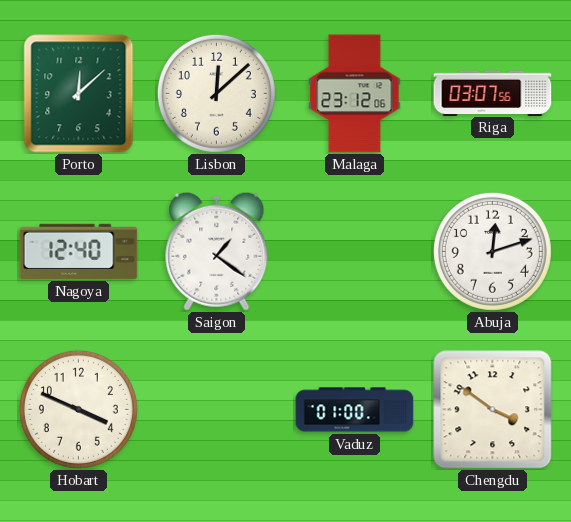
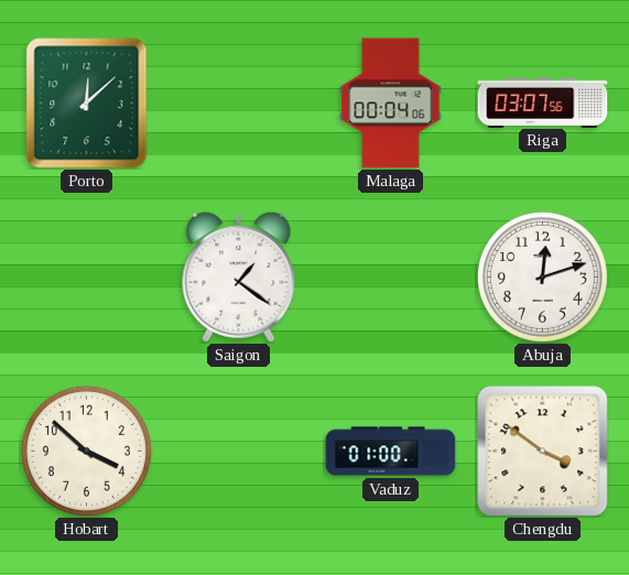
Lisbon: 12:08 -> none (216, 93)
Malaga: 23:12 -> 00:04 (391, 104)
Nagoya: 12:40 -> none (79, 251)
Hobart: 3:49 -> 3:52 (86, 451)
